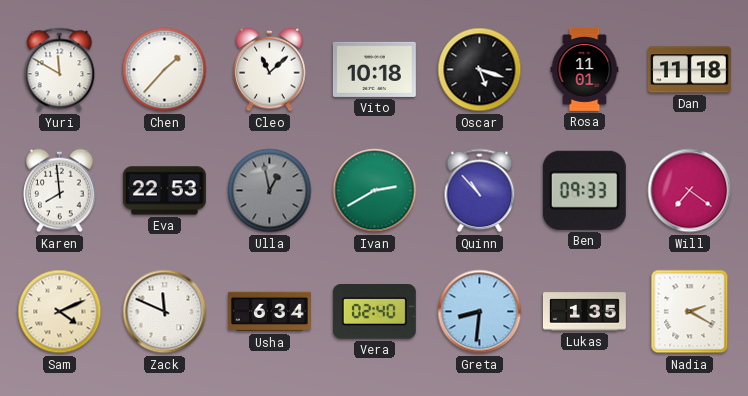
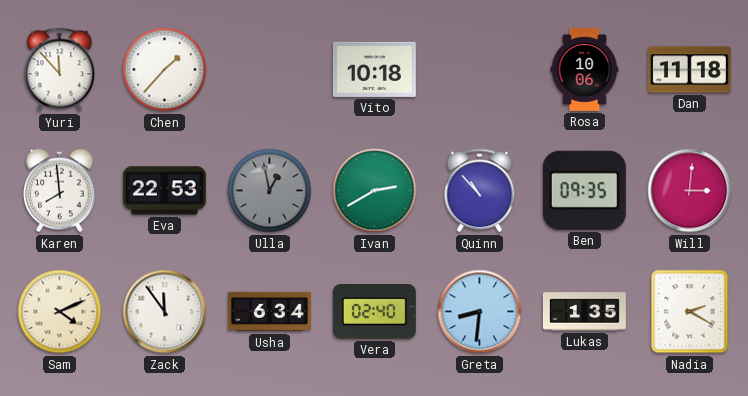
Yuri: 11:50 -> 11:53 (60, 70)
Cleo: 11:08 -> none (270, 70)
Oscar: 5:18 -> none (480, 70)
Rosa: 11:01 -> 10:06 (585, 69)
Ben: 09:33 -> 09:35 (584, 190)
Will: 7:21 -> 3:01 (690, 191)
Zack: 11:49 -> 11:54 (165, 312)
